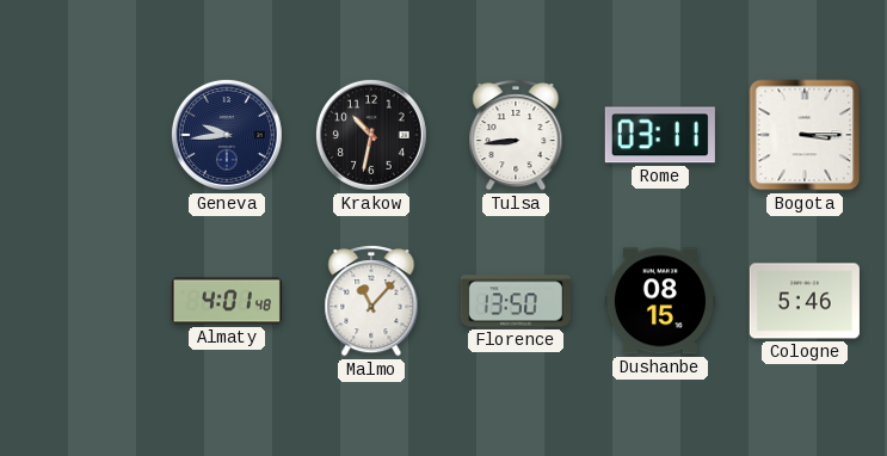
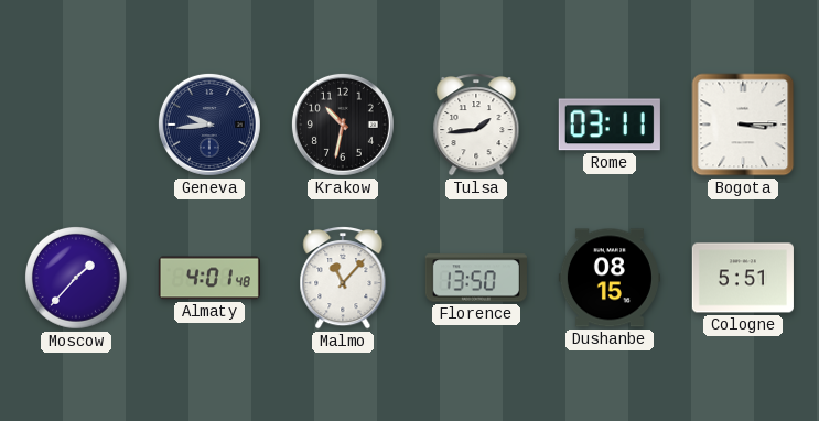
Tulsa: 8:44 -> 1:44 (476, 125)
Moscow: none -> 1:37 (77, 279)
Cologne: 5:46 -> 5:51 (743, 278)
